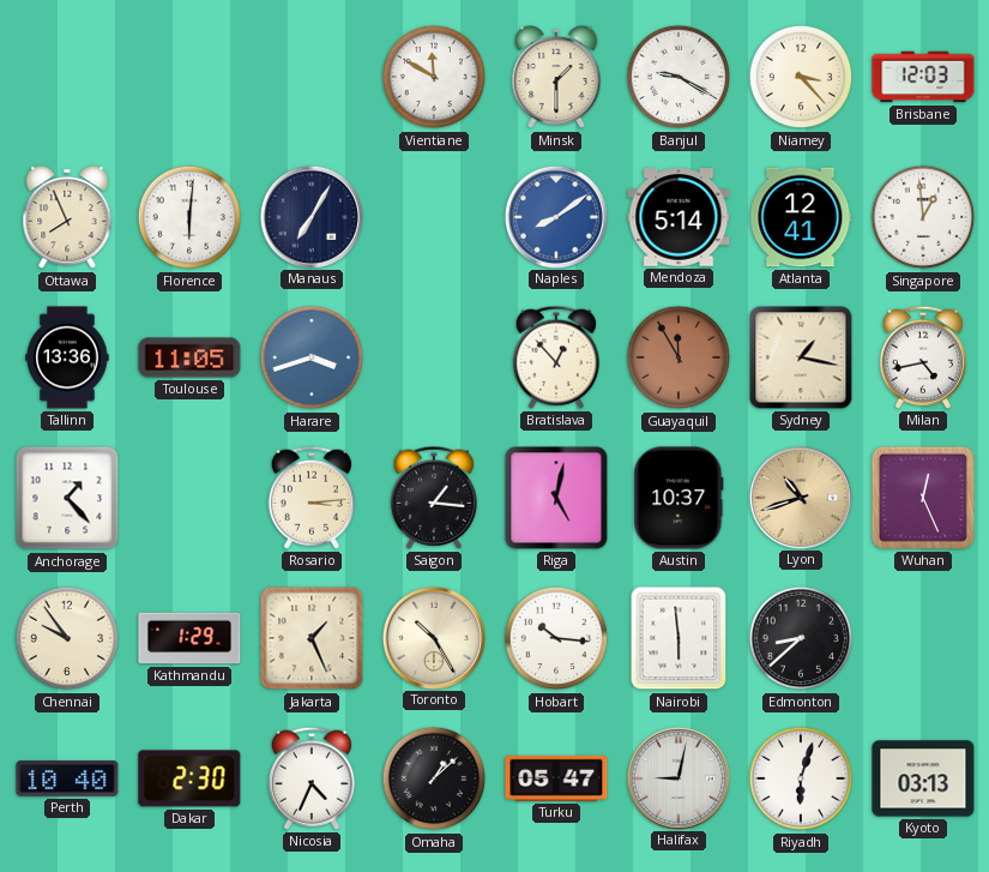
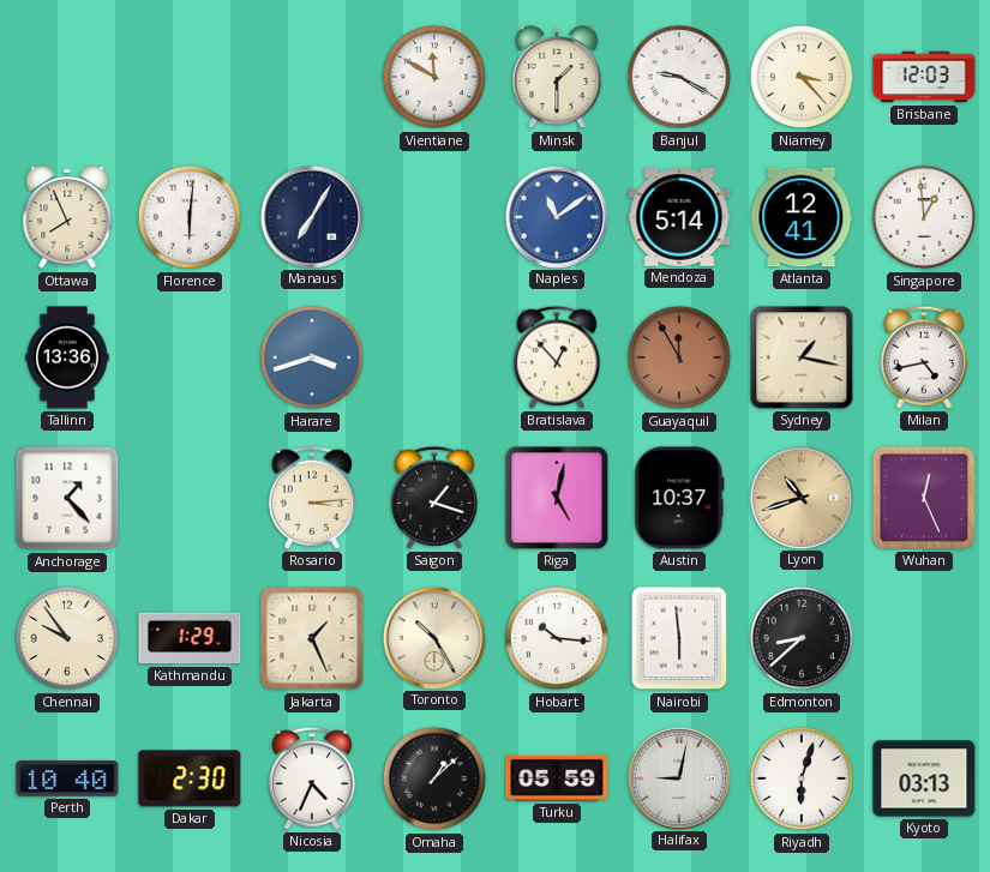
Naples: 8:09 -> 11:09 (556, 216)
Toulouse: 11:05 -> none (189, 357)
Saigon: 1:16 -> 1:18 (434, 498)
Turku: 05:47 -> 05:59 (557, 778)
